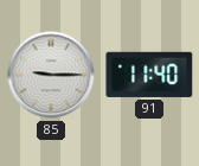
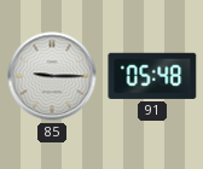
91: 11:40 -> 05:48 (152, 76)
